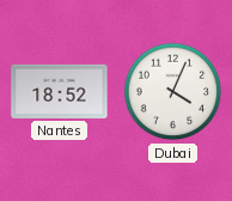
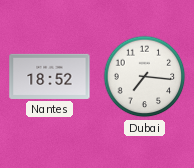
Dubai: 4:04 -> 7:16 (145, 77)
